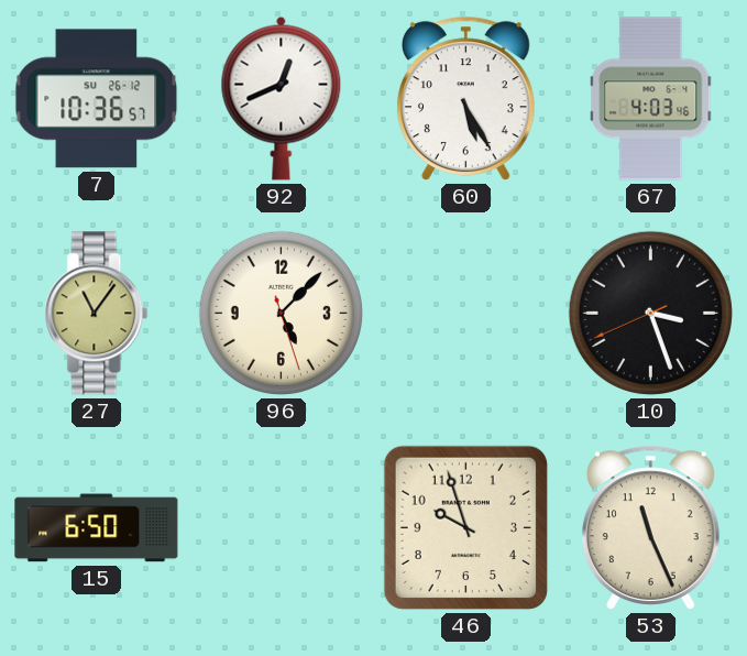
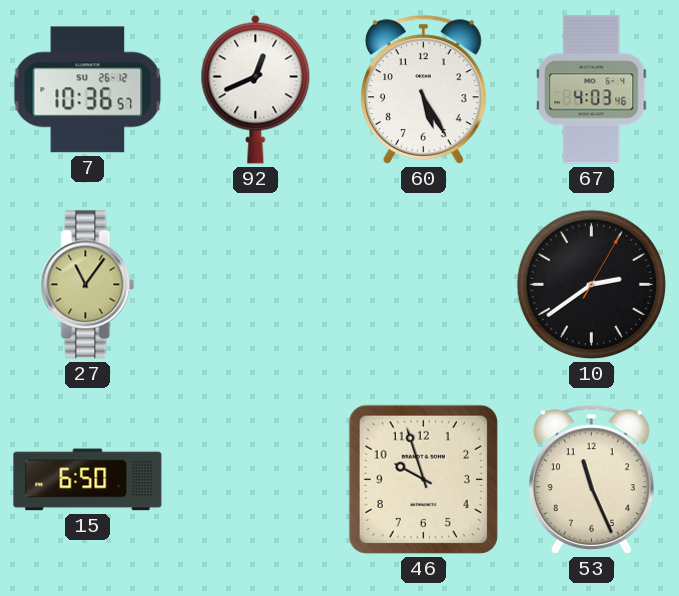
96: 5:07 -> none (281, 313)
10: 3:26 -> 2:39 (591, 284)
